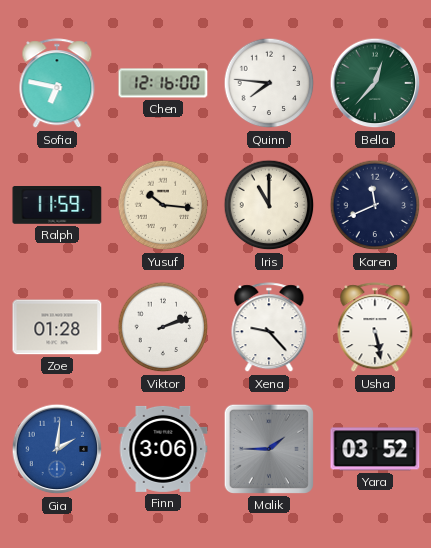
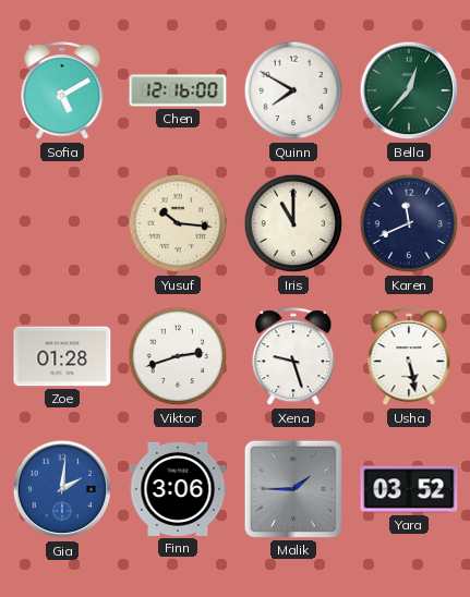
Sofia: 6:47 -> 5:10 (62, 92)
Quinn: 7:46 -> 7:50 (293, 90)
Ralph: 11:59 -> none (57, 206)
Viktor: 2:12 -> 2:42 (178, 356)
Xena: 9:23 -> 9:27 (293, 357)
